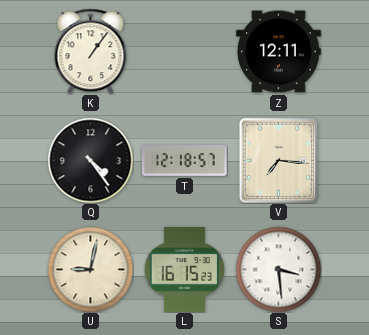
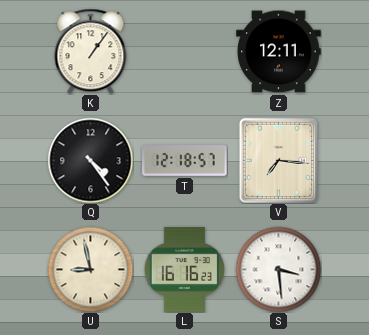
U: 9:02 -> 8:58 (90, 269)
L: 16:15 -> 16:16 (184, 270)
